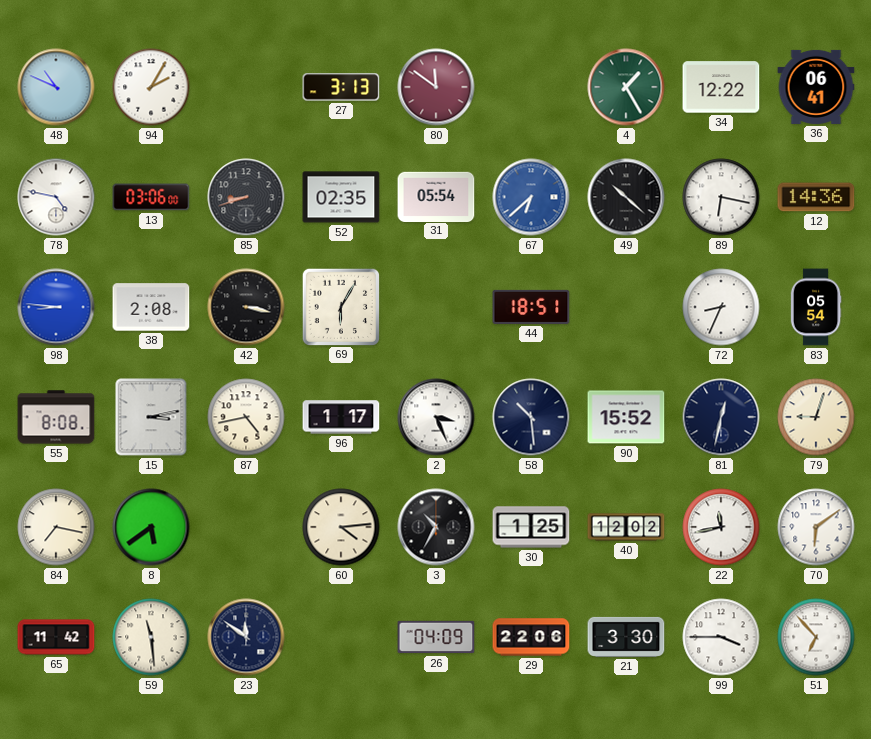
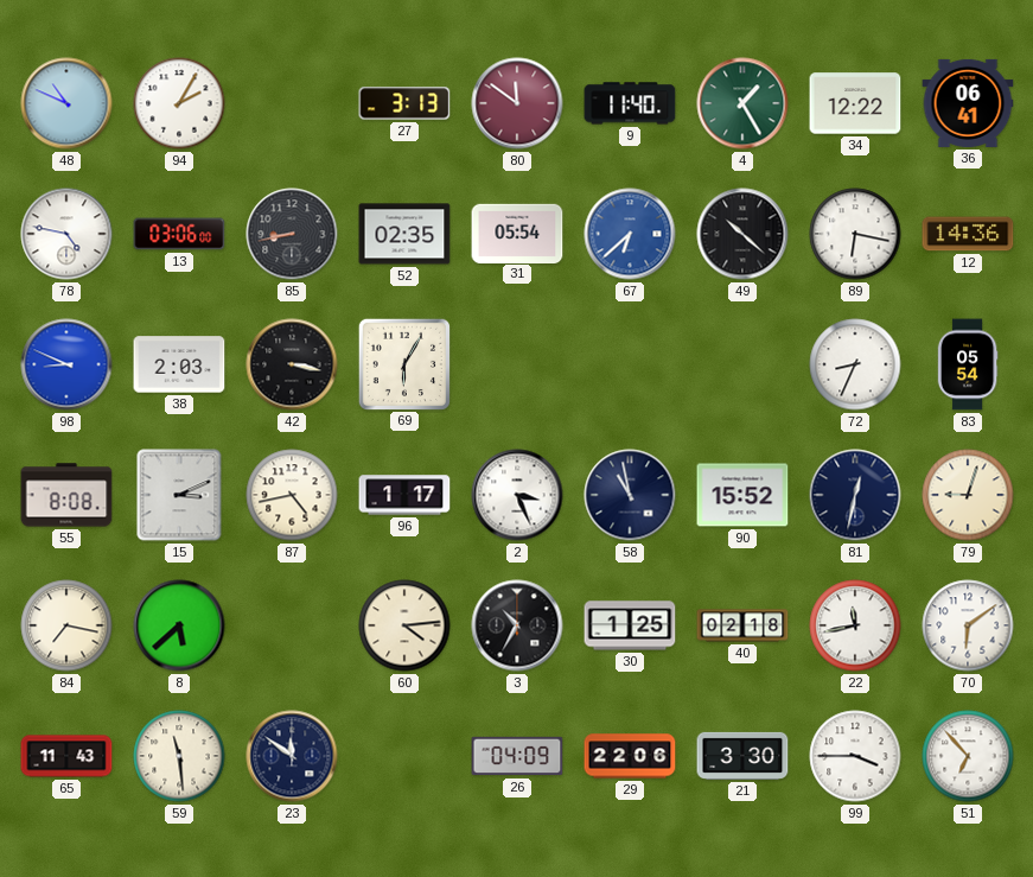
9: none -> 11:40 (630, 103)
85: 8:42 -> 8:43 (292, 234)
98: 8:46 -> 8:49 (66, 364)
38: 2:08 -> 2:03 (179, 364)
44: 18:51 -> none (531, 307)
15: 3:13 -> 3:11 (179, 495)
58: 10:29 -> 10:58 (630, 495)
8: 5:39 -> 5:38 (179, 625)
40: 12:02 -> 02:18 (742, 625)
65: 11:42 -> 11:43 (66, 756)
